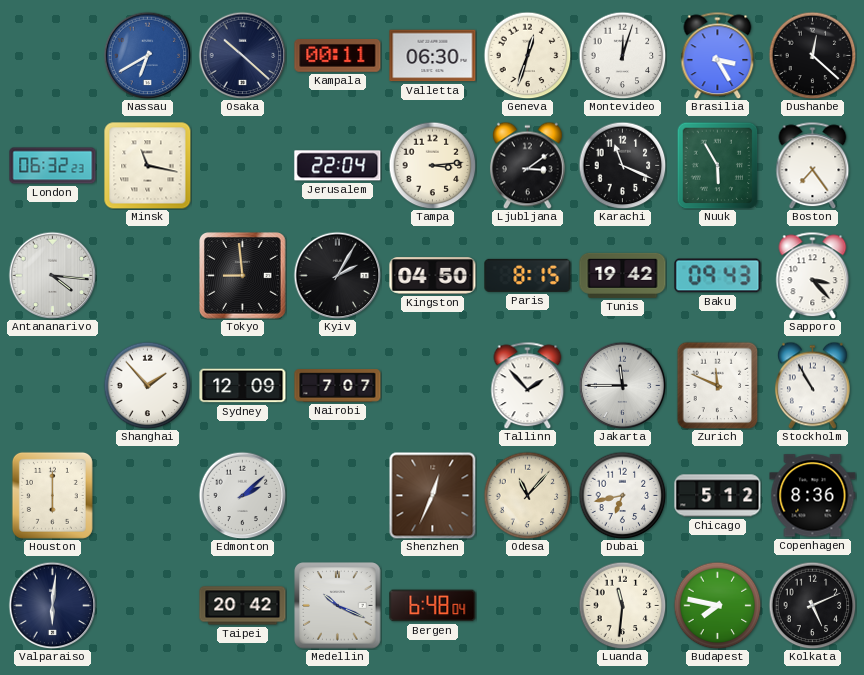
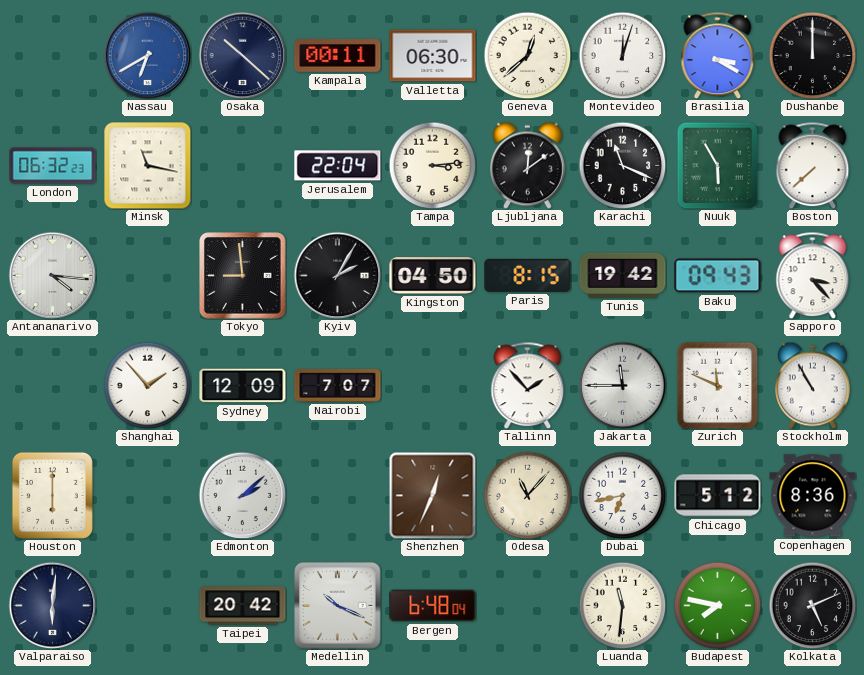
Geneva: 12:33 -> 12:38 (527, 55)
Brasilia: 3:25 -> 3:20 (718, 55)
Dushanbe: 12:22 -> 12:00 (812, 55)
Ljubljana: 3:09 -> 12:09 (527, 165)
Boston: 7:24 -> 7:38 (813, 165)
